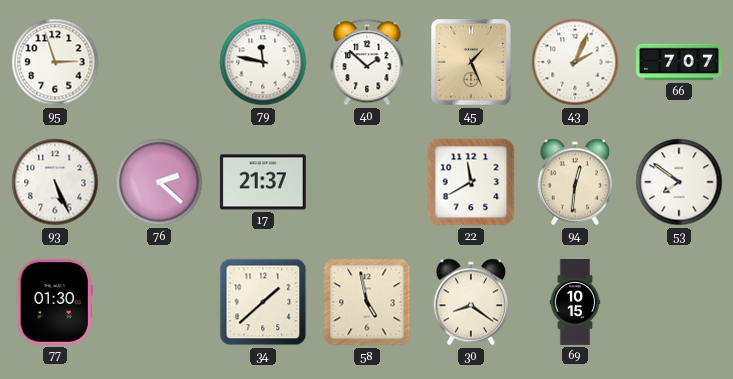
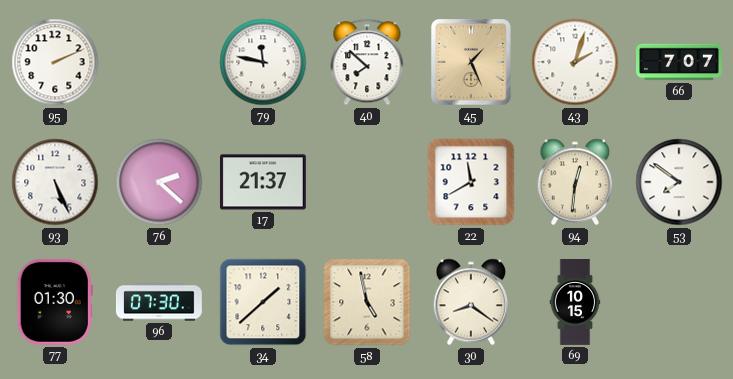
95: 2:57 -> 2:11 (55, 62)
40: 1:52 -> 7:52 (367, 62)
43: 2:04 -> 2:03 (575, 62)
96: none -> 07:30 (159, 302)
